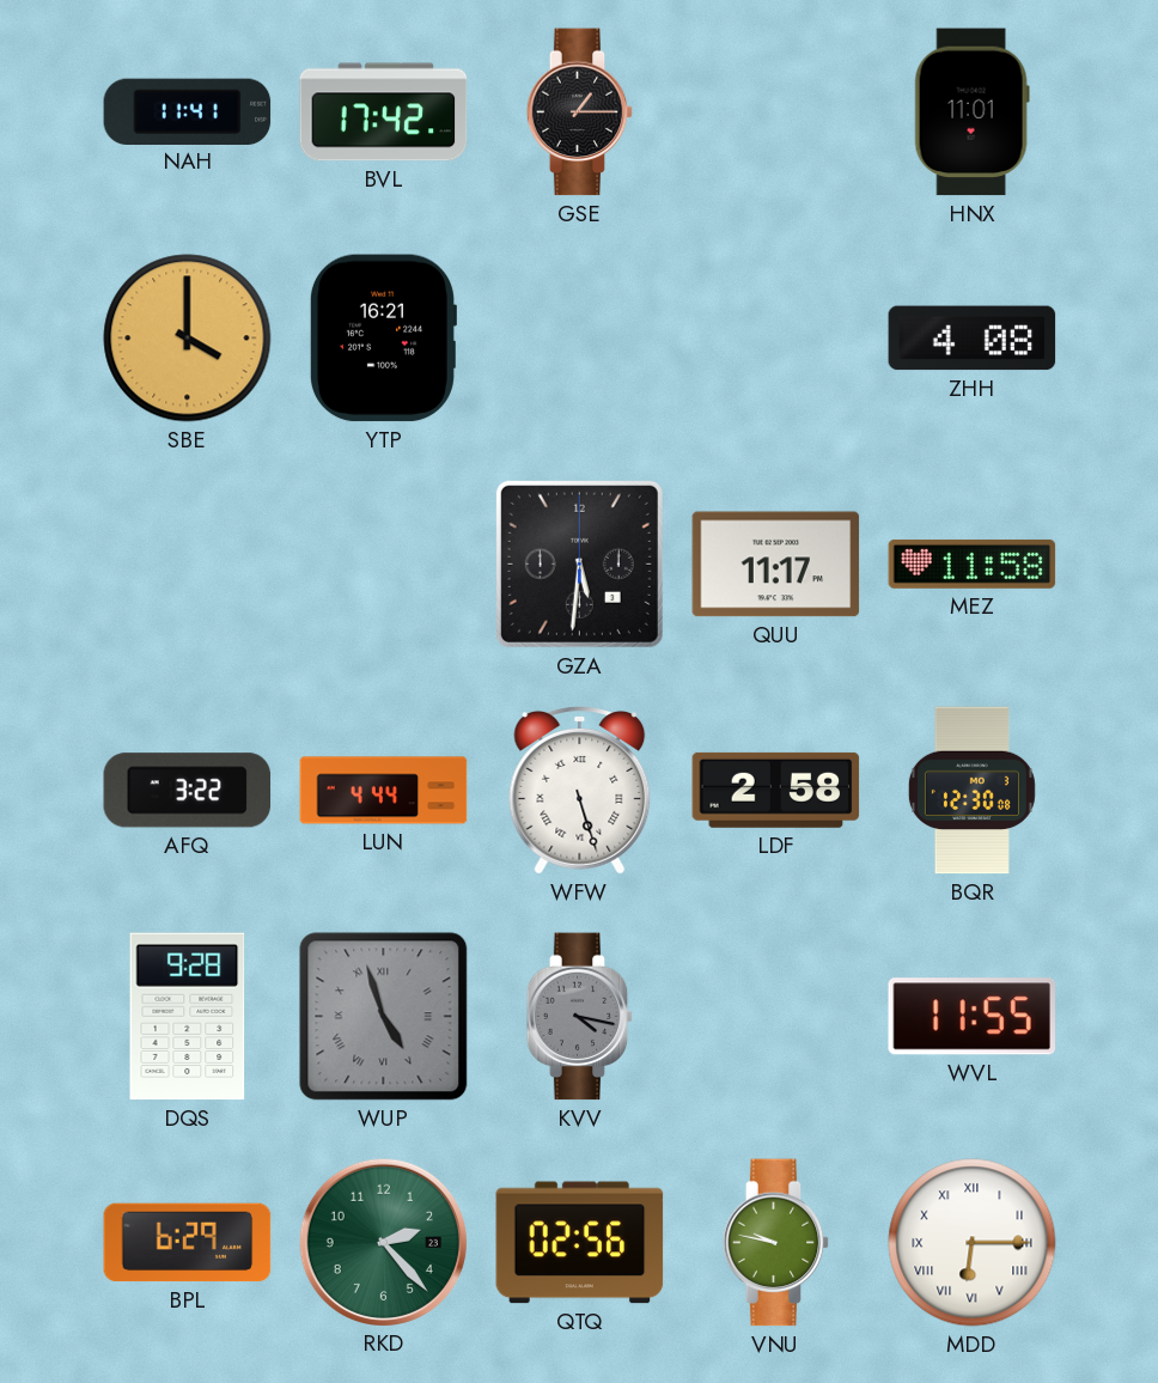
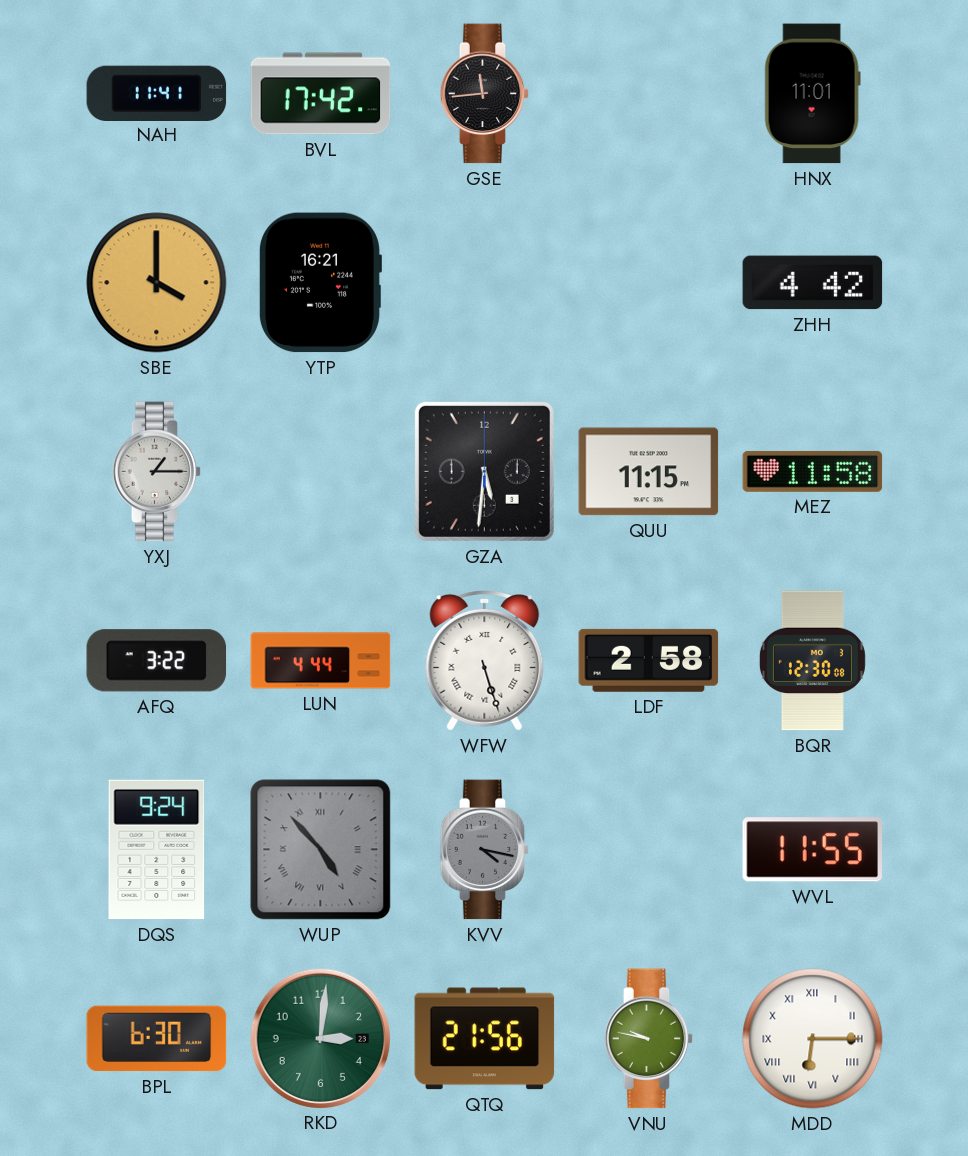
GSE: 1:15 -> 11:44 (485, 94)
ZHH: 4:08 -> 4:42 (813, 283)
YXJ: none -> 1:15 (157, 472)
QUU: 11:17 -> 11:15 (649, 472)
DQS: 9:28 -> 9:24 (157, 850)
WUP: 4:57 -> 4:53 (321, 850)
BPL: 6:29 -> 6:30 (157, 1039)
RKD: 2:23 -> 3:01 (320, 1038)
QTQ: 02:56 -> 21:56 (485, 1039)
